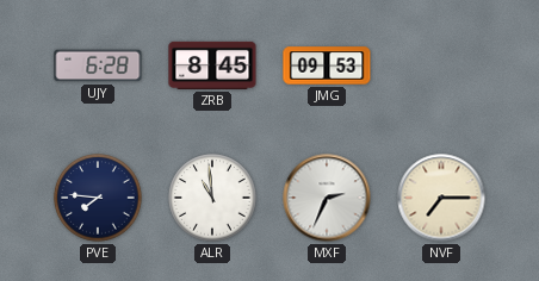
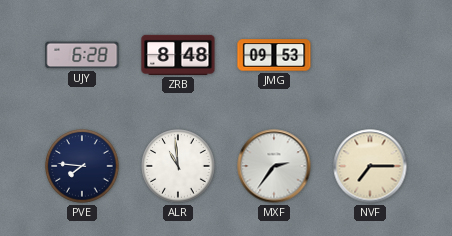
ZRB: 8:45 -> 8:48 (178, 55)
MXF: 2:34 -> 2:36 (274, 166)
